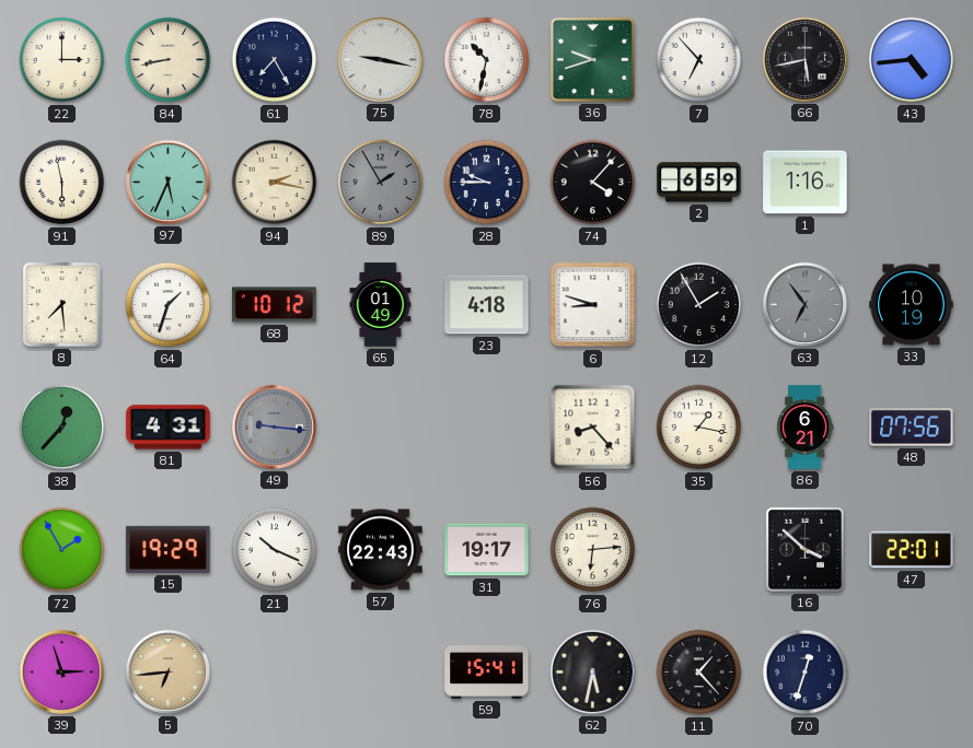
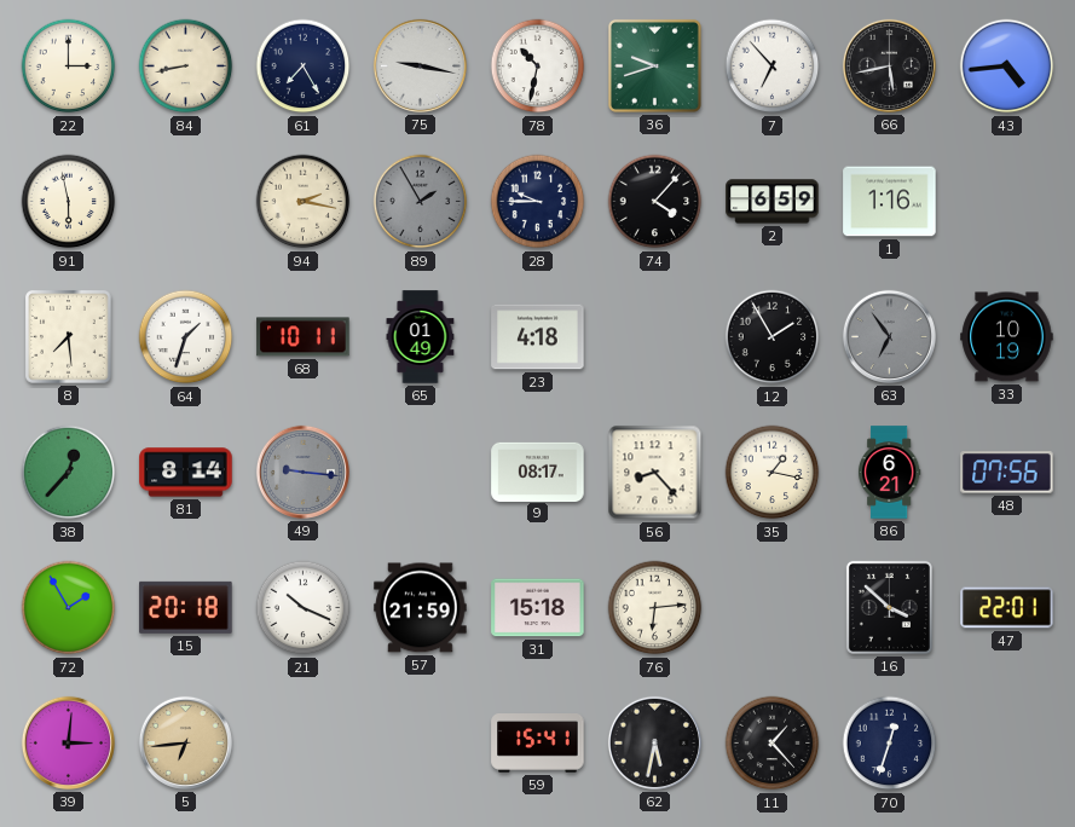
97: 5:34 -> none (167, 182)
68: 10:12 -> 10:11 (304, 337)
6: 8:48 -> none (593, 305)
81: 4:31 -> 8:14 (186, 473)
9: none -> 08:17 (538, 472)
15: 19:29 -> 20:18 (186, 607)
57: 22:43 -> 21:59 (421, 608)
31: 19:17 -> 15:18 (538, 608)
39: 2:57 -> 3:01 (68, 742)
